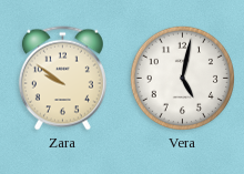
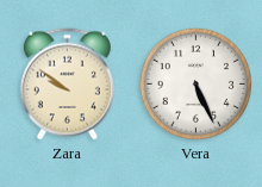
Vera: 5:02 -> 5:26 (195, 83)
